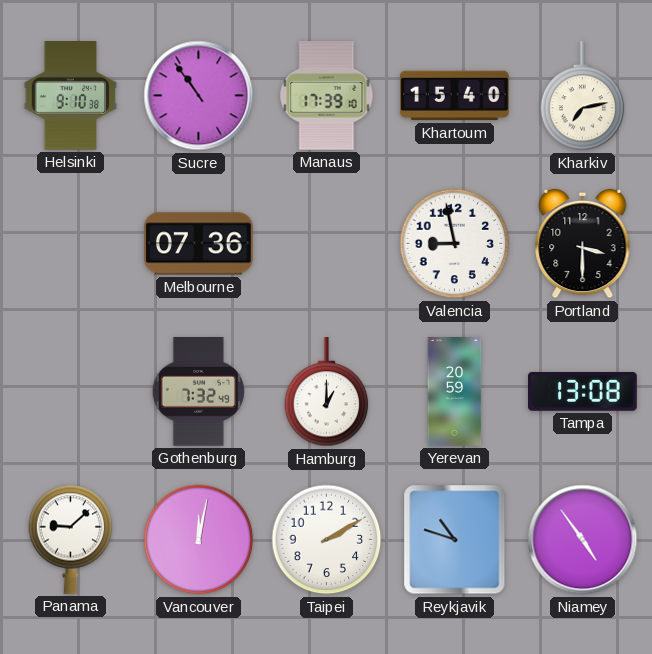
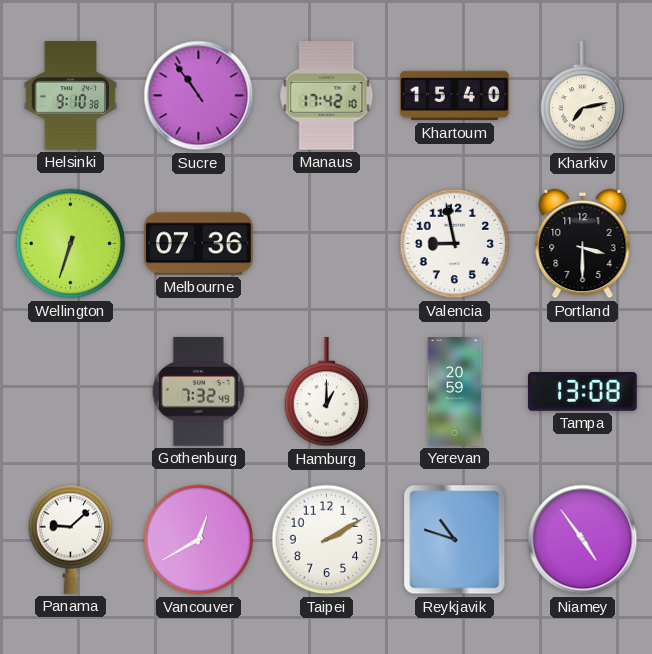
Manaus: 17:39 -> 17:42 (327, 96)
Wellington: none -> 6:33 (71, 244)
Vancouver: 12:02 -> 12:40 (199, 540)
